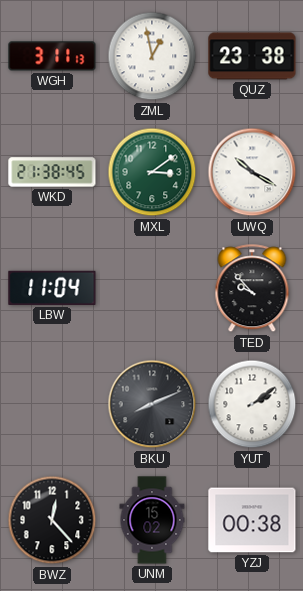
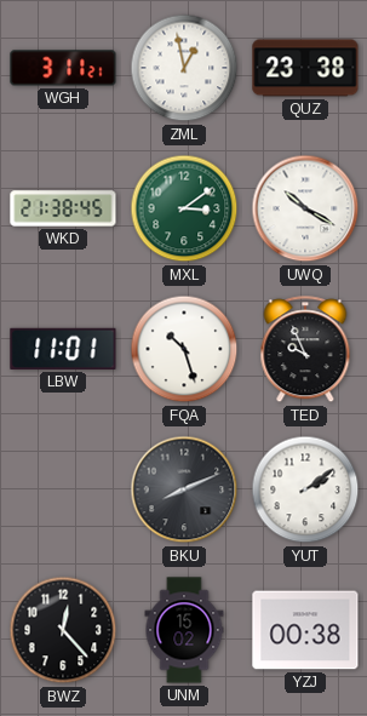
WGH: 3:11:13 -> 3:11:21 (63, 68)
LBW: 11:04 -> 11:01 (63, 349)
FQA: none -> 10:27 (184, 349)
TED: 9:53 -> 9:56 (305, 350)
